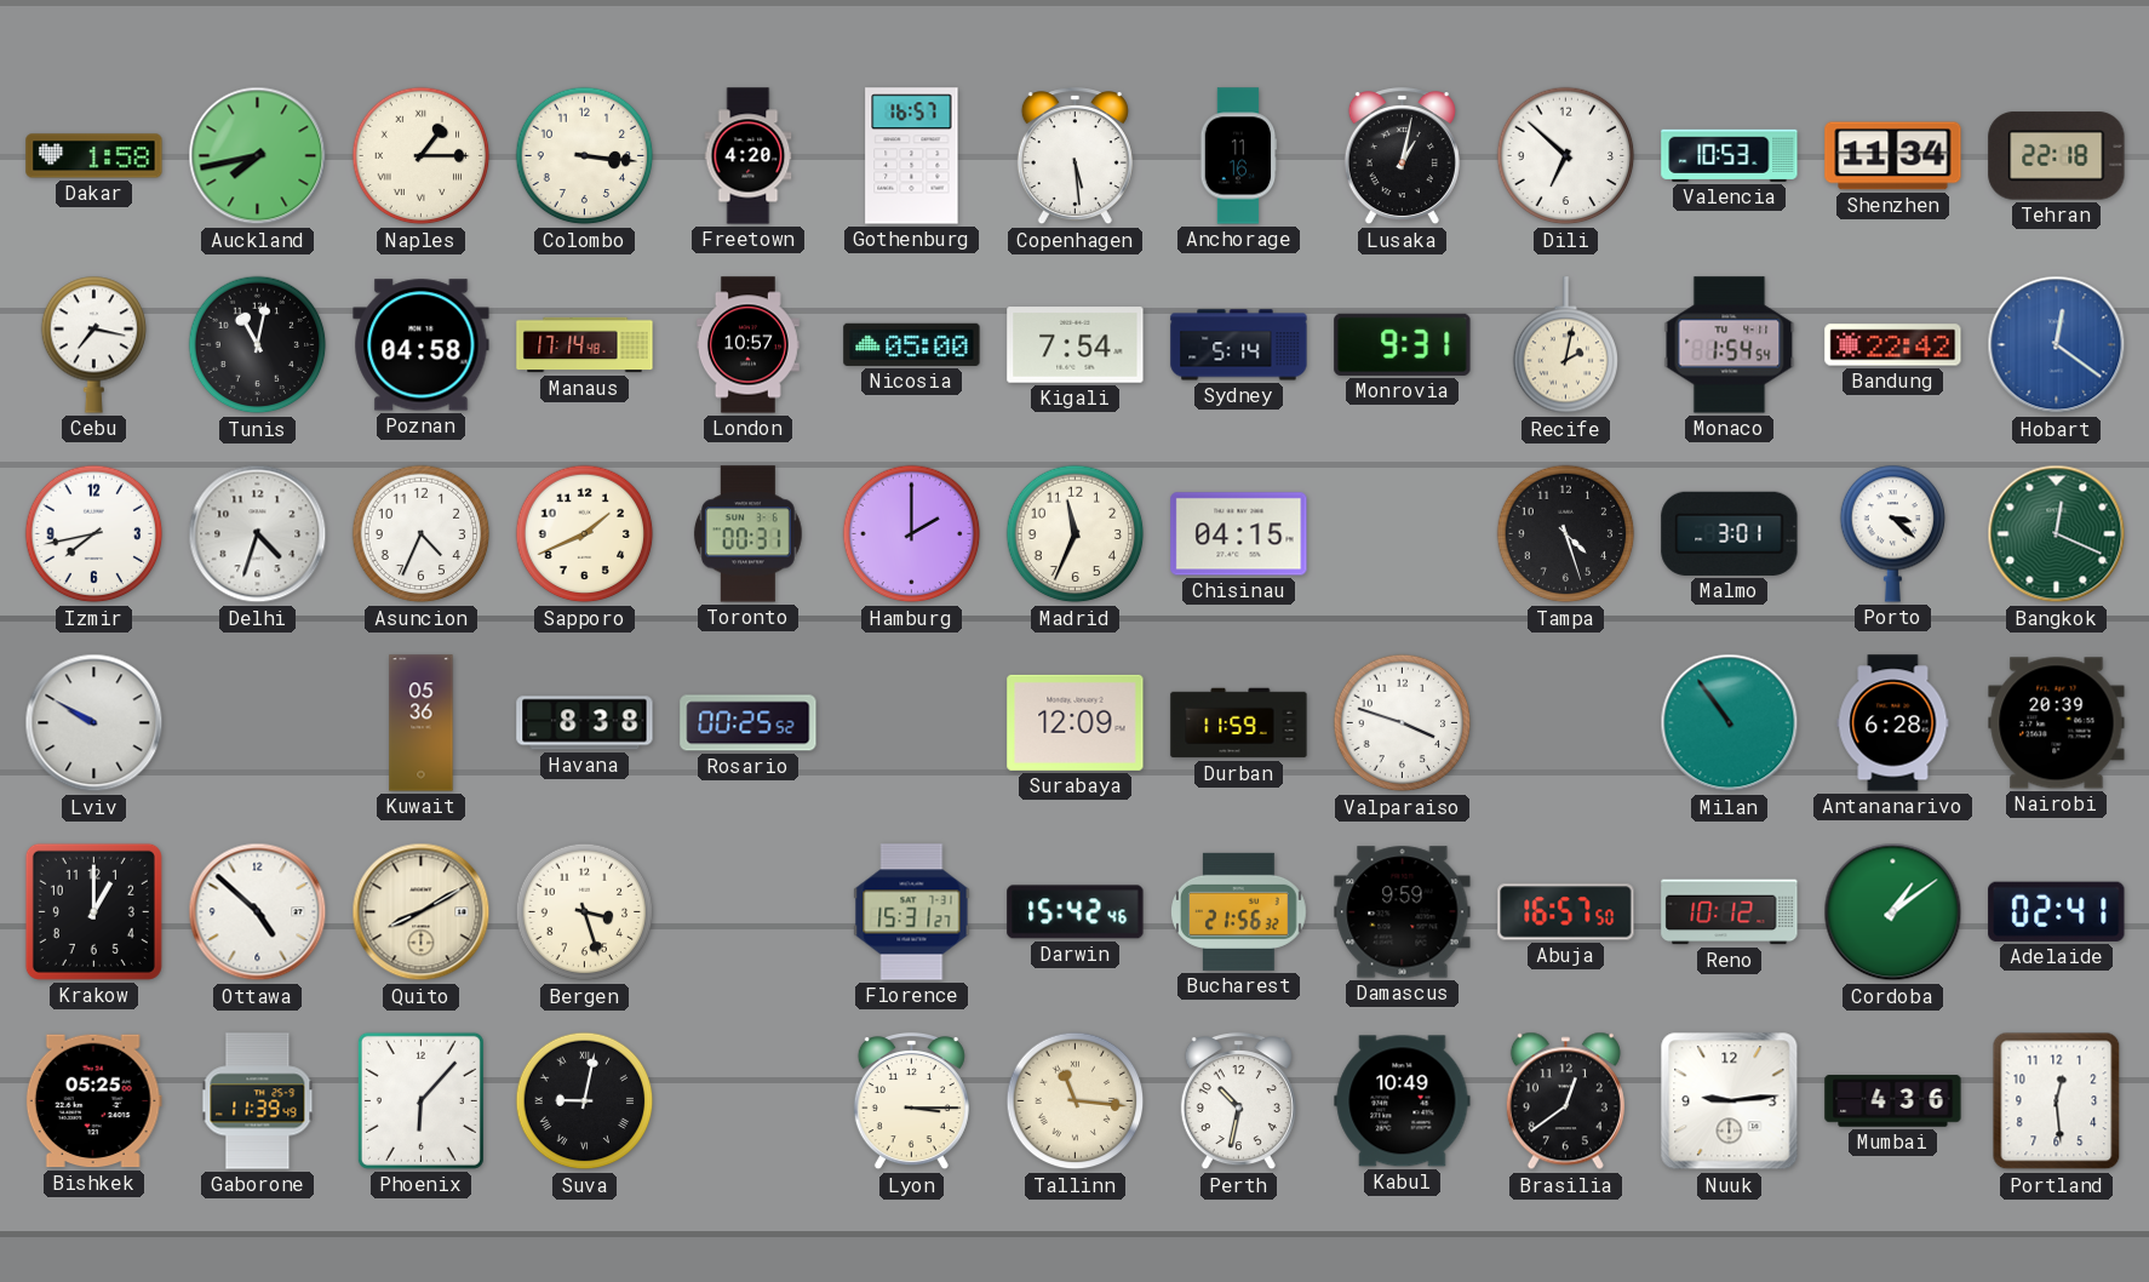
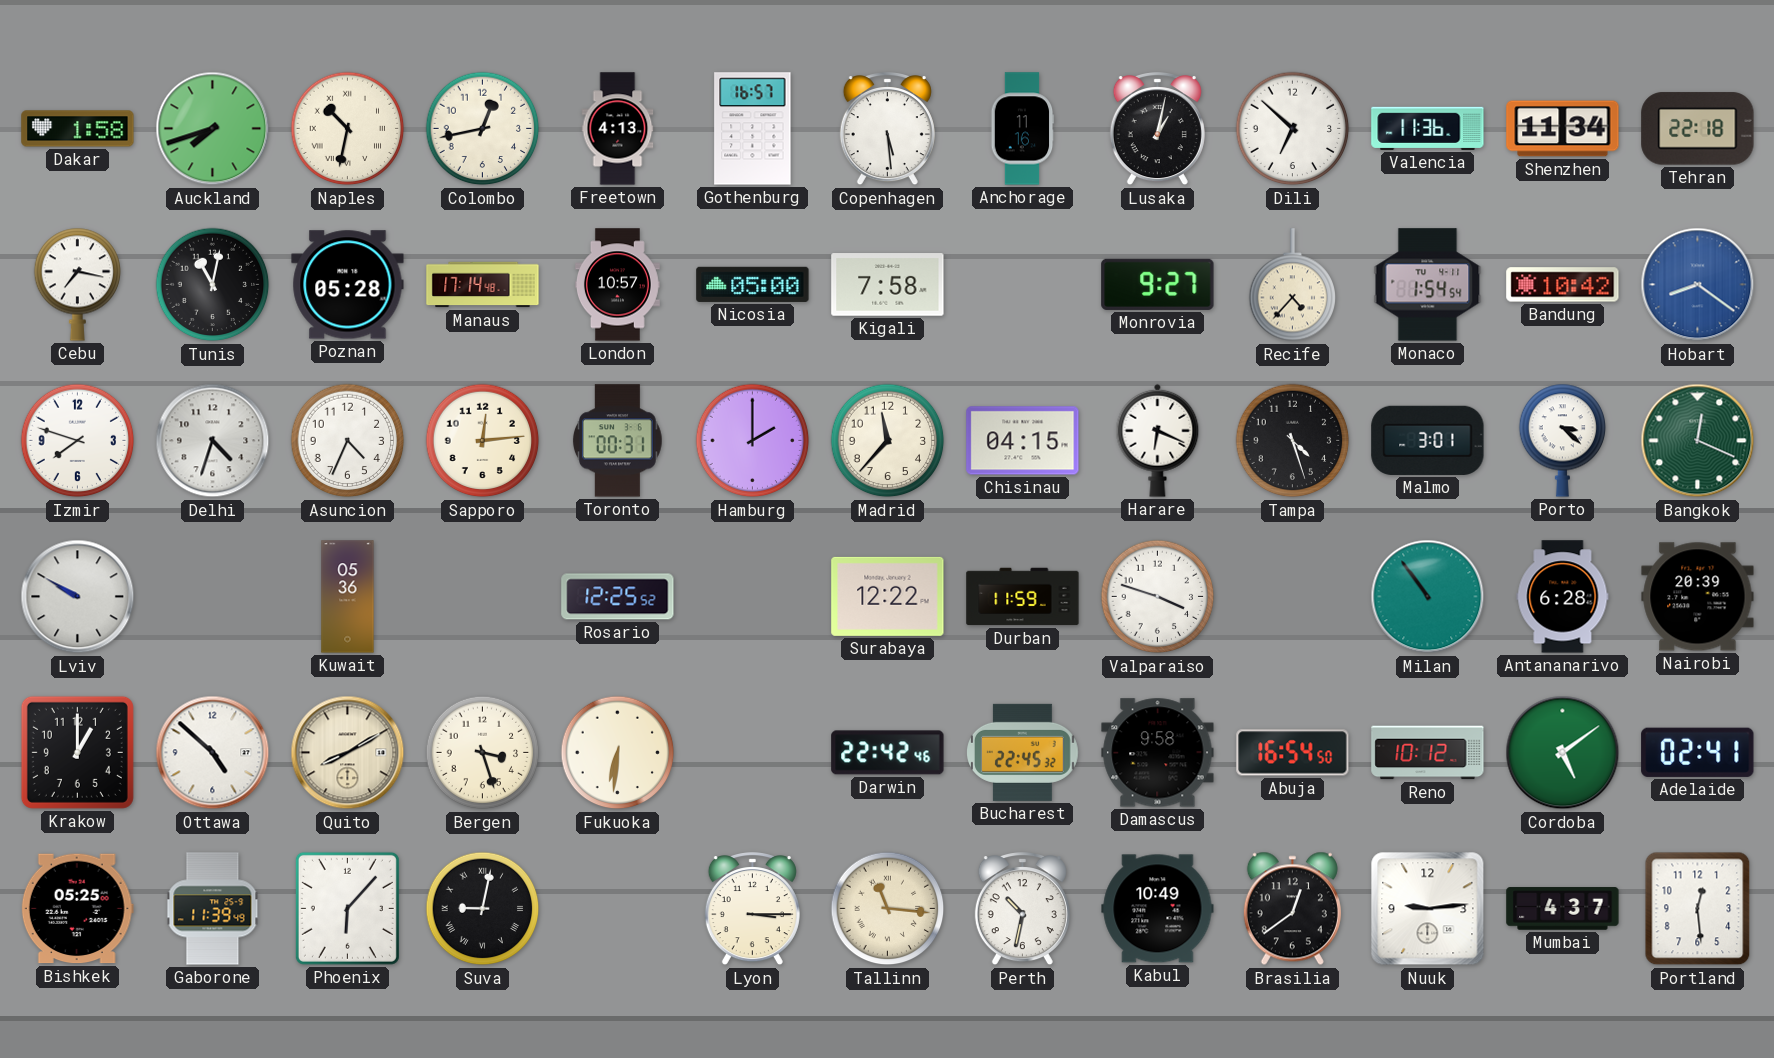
Auckland: 7:43 -> 7:42 (213, 129)
Naples: 1:15 -> 10:32 (348, 129)
Colombo: 3:16 -> 12:43 (483, 129)
Freetown: 4:20 -> 4:13 (618, 129)
Valencia: 10:53 -> 11:36 (1428, 128)
Poznan: 04:58 -> 05:28 (348, 285)
Kigali: 7:54 -> 7:58 (888, 285)
Sydney: 5:14 -> none (1239, 345)
Monrovia: 9:31 -> 9:27 (1158, 284)
Recife: 2:02 -> 4:37 (1293, 285)
Bandung: 22:42 -> 10:42 (1563, 285)
Hobart: 12:21 -> 8:21 (1698, 285)
Izmir: 7:43 -> 7:48 (78, 441)
Sapporo: 1:41 -> 12:14 (483, 441)
Madrid: 11:34 -> 11:37 (888, 441)
Harare: none -> 6:19 (1158, 440)
Havana: 8:38 -> none (585, 723)
Rosario: 00:25 -> 12:25 (618, 597)
Surabaya: 12:09 -> 12:22 (888, 596)
Fukuoka: none -> 6:31 (618, 753)
Florence: 15:31 -> none (912, 912)
Darwin: 15:42 -> 22:42 (888, 753)
Bucharest: 21:56 -> 22:45 (1023, 752)
Damascus: 9:59 -> 9:58 (1158, 753)
Abuja: 16:57 -> 16:54 (1293, 753)
Cordoba: 1:09 -> 5:09 (1563, 753)
Mumbai: 4:36 -> 4:37 (1563, 909)
